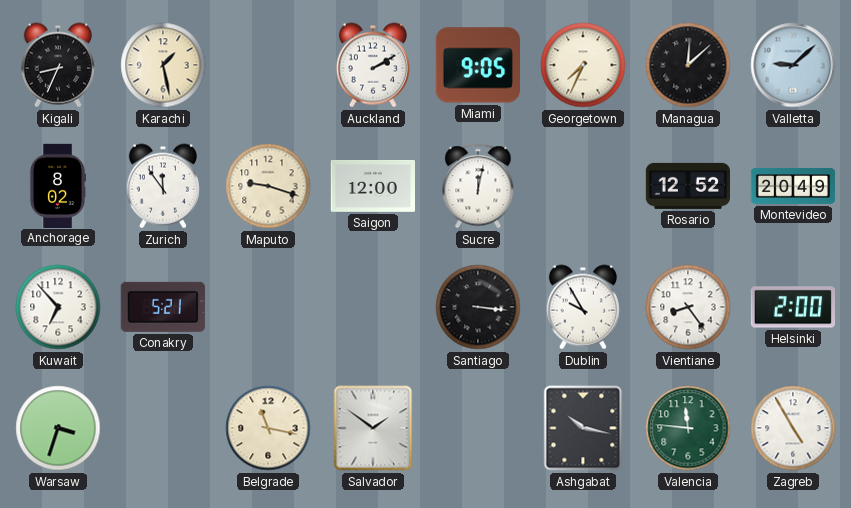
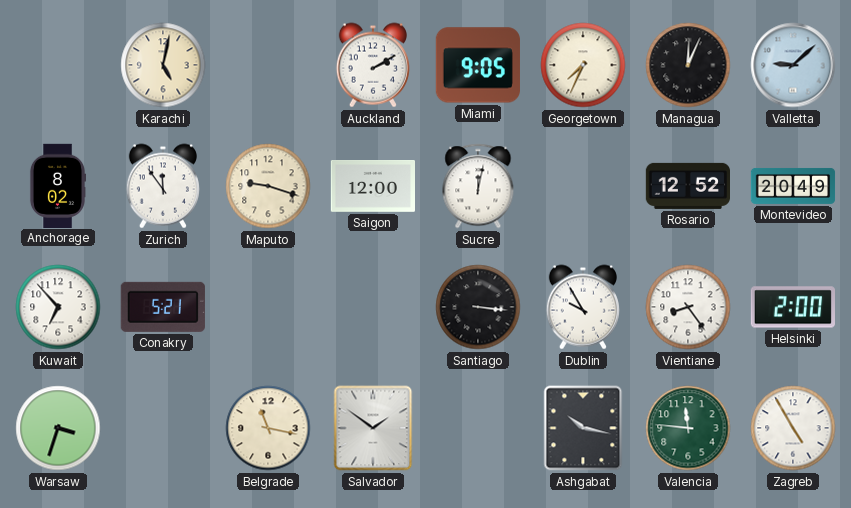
Kigali: 8:34 -> none (58, 65)
Karachi: 1:28 -> 5:02 (163, 65)
Managua: 12:08 -> 12:04 (688, 65)
